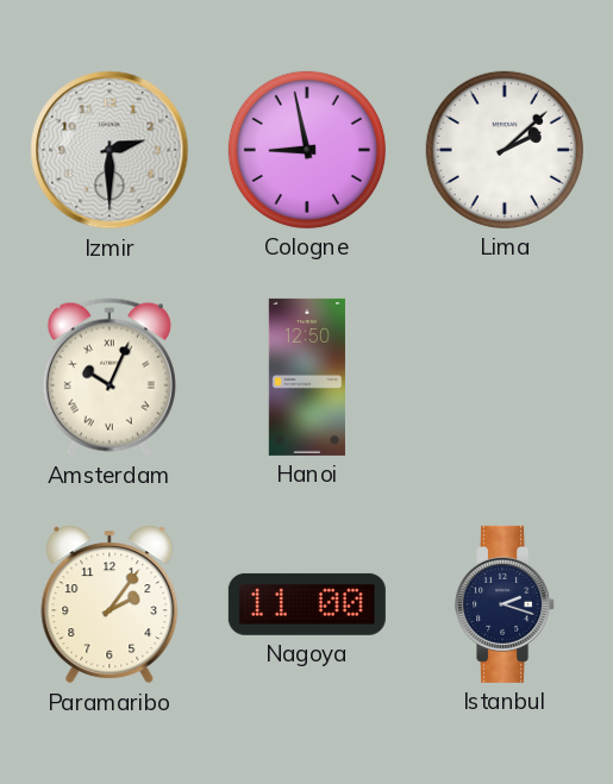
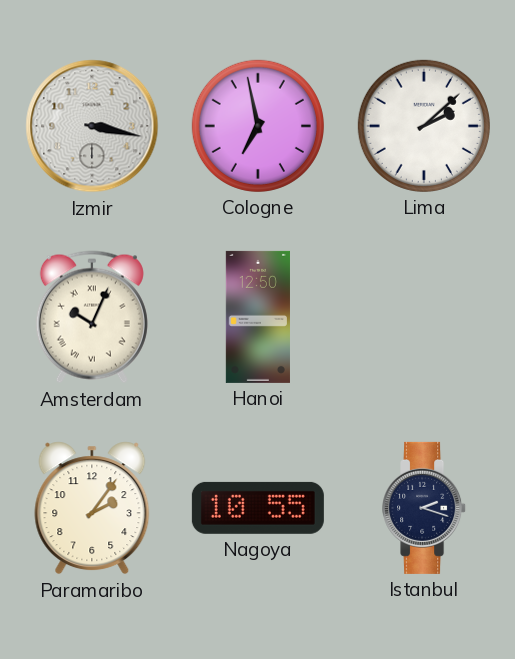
Izmir: 2:30 -> 3:17 (92, 126)
Cologne: 8:58 -> 6:58 (258, 126)
Nagoya: 11:00 -> 10:55 (258, 508)
